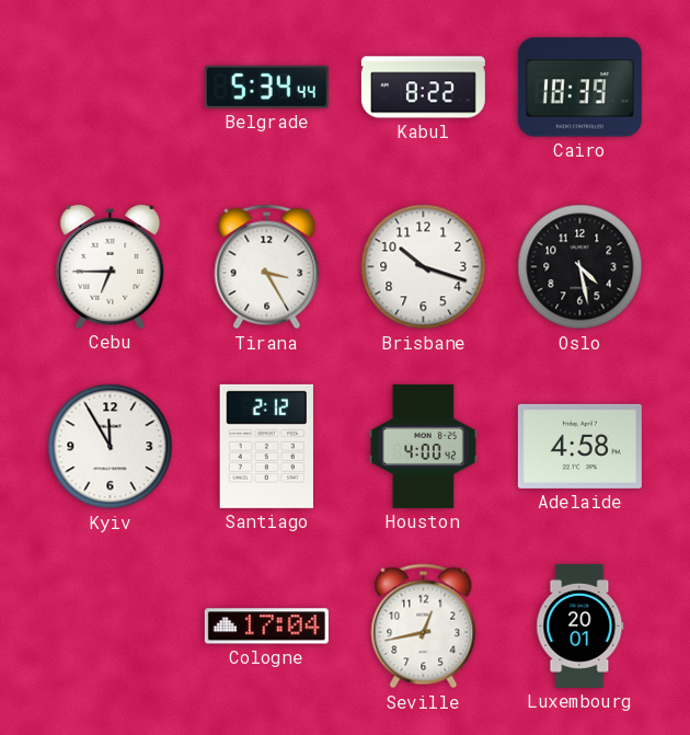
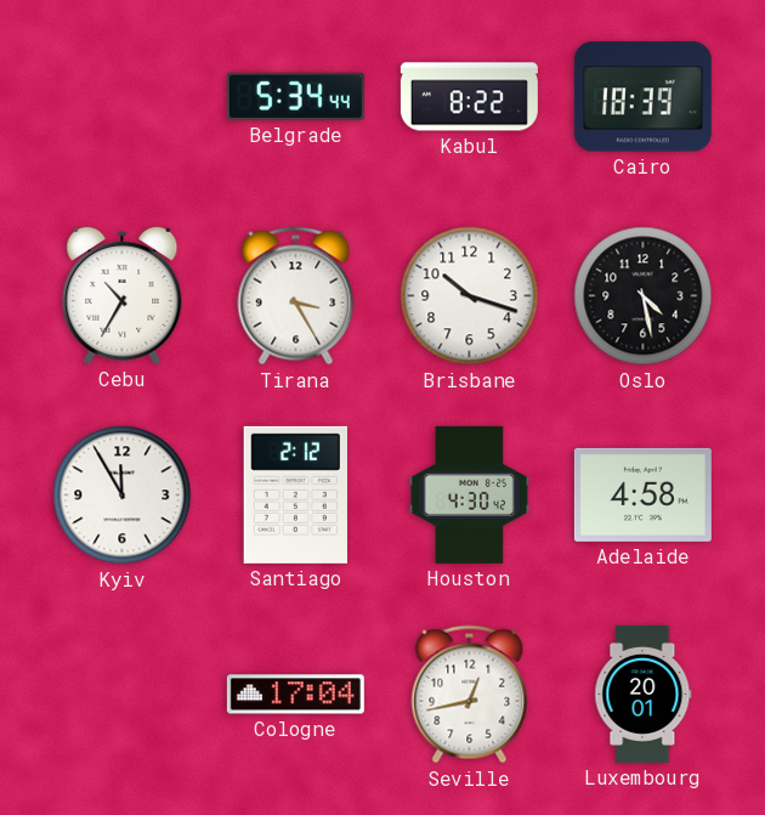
Cebu: 6:45 -> 10:35 (123, 295)
Houston: 4:00 -> 4:30 (469, 494)
